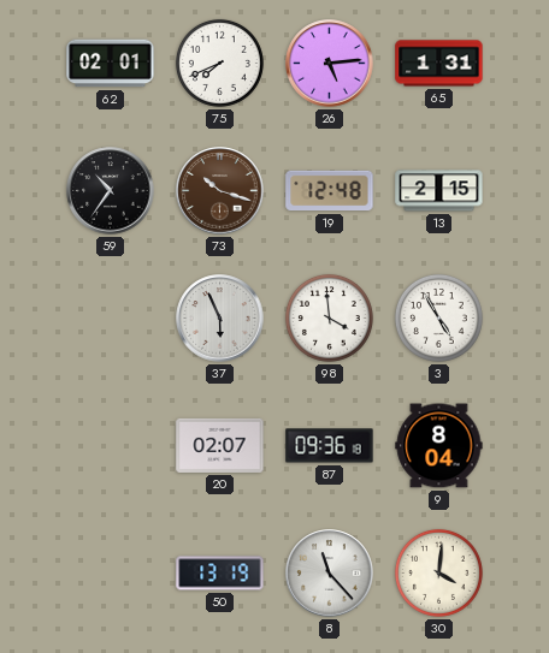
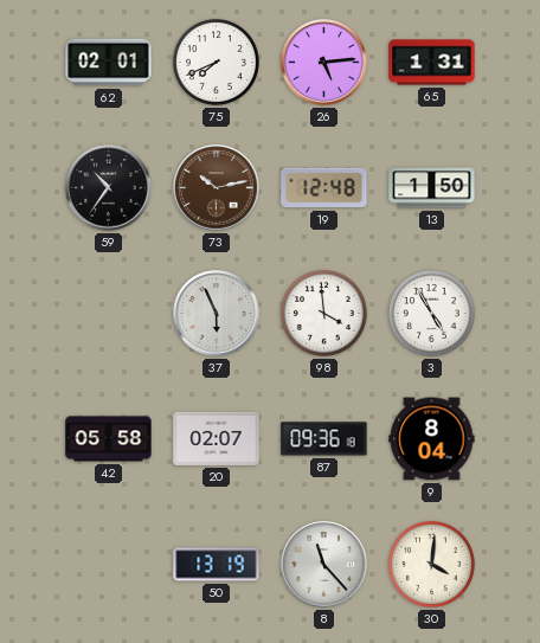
73: 10:18 -> 10:13 (217, 188)
13: 2:15 -> 1:50 (432, 188)
42: none -> 05:58 (109, 439)
